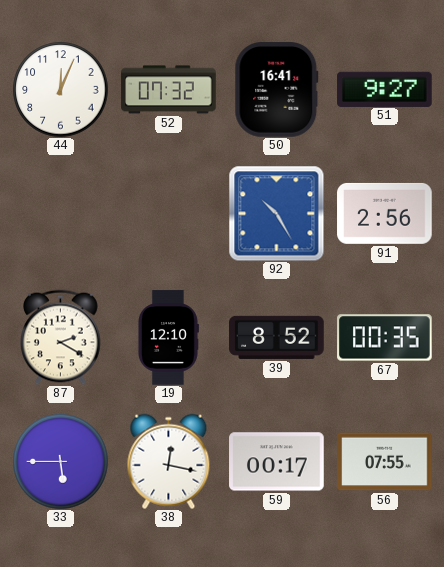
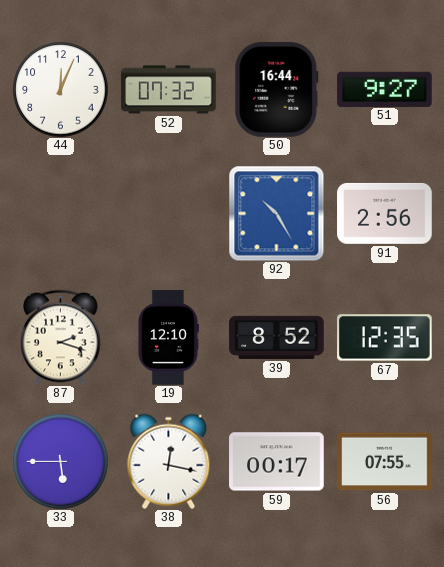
50: 16:41 -> 16:44 (277, 90)
87: 2:20 -> 2:18 (61, 337)
67: 00:35 -> 12:35 (385, 338)
